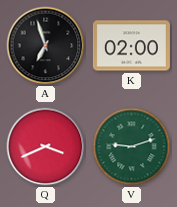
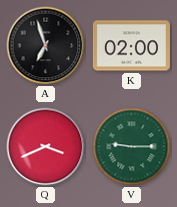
V: 9:12 -> 9:15 (132, 147)
